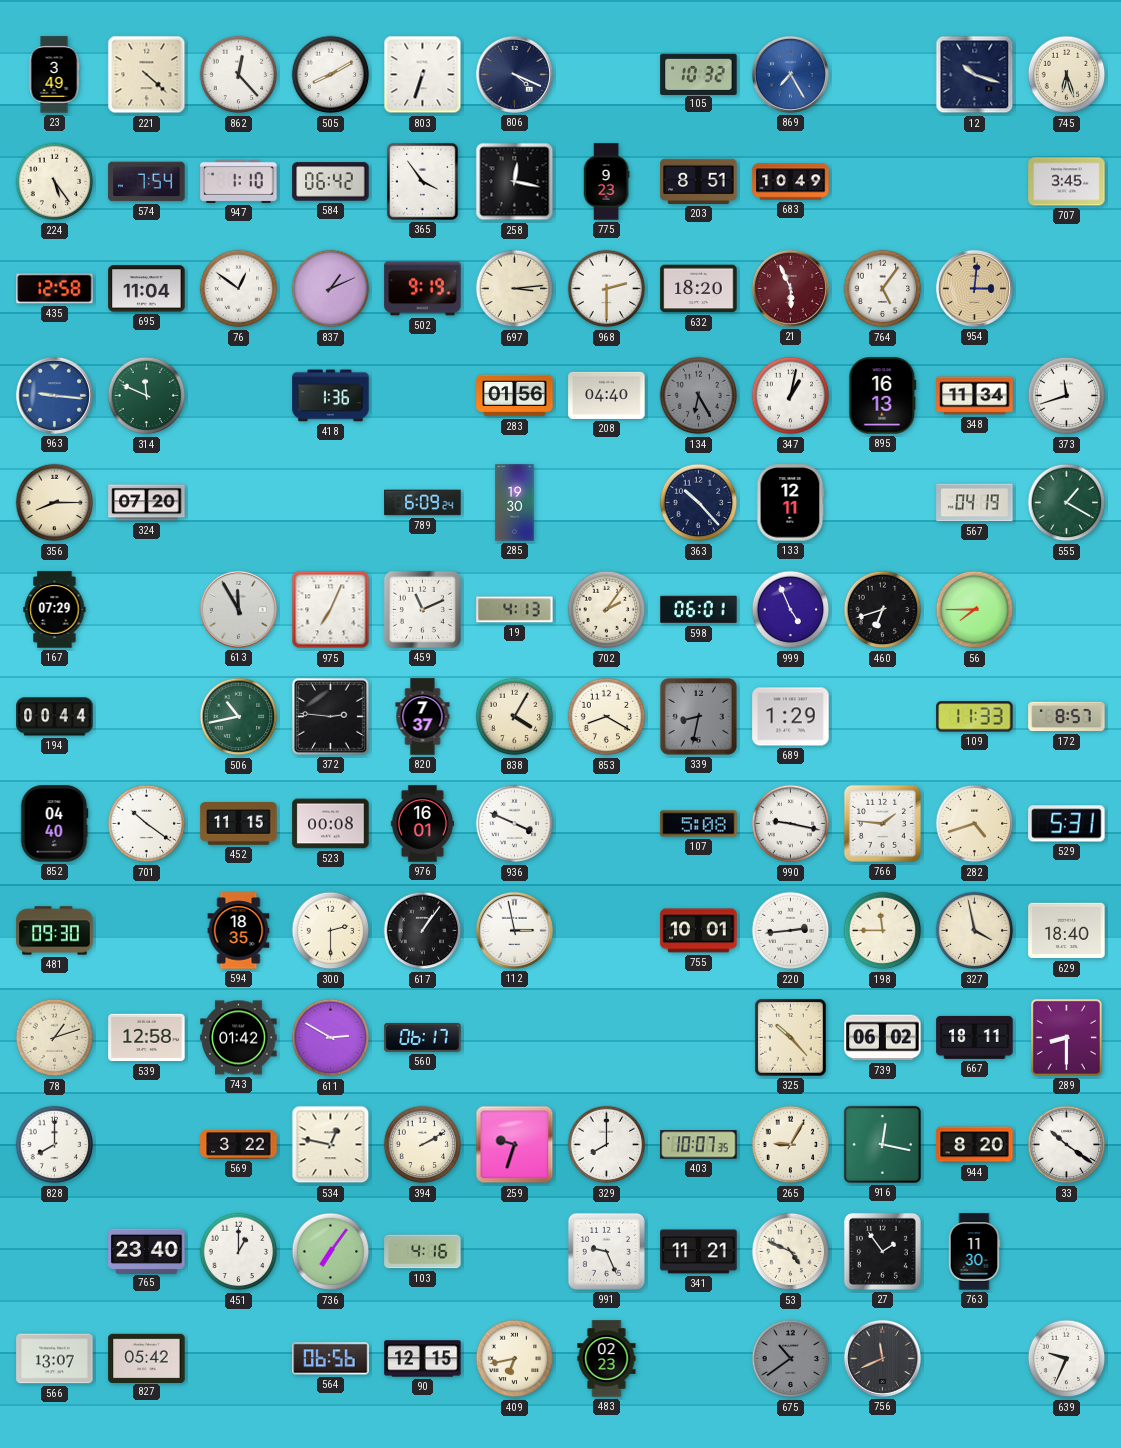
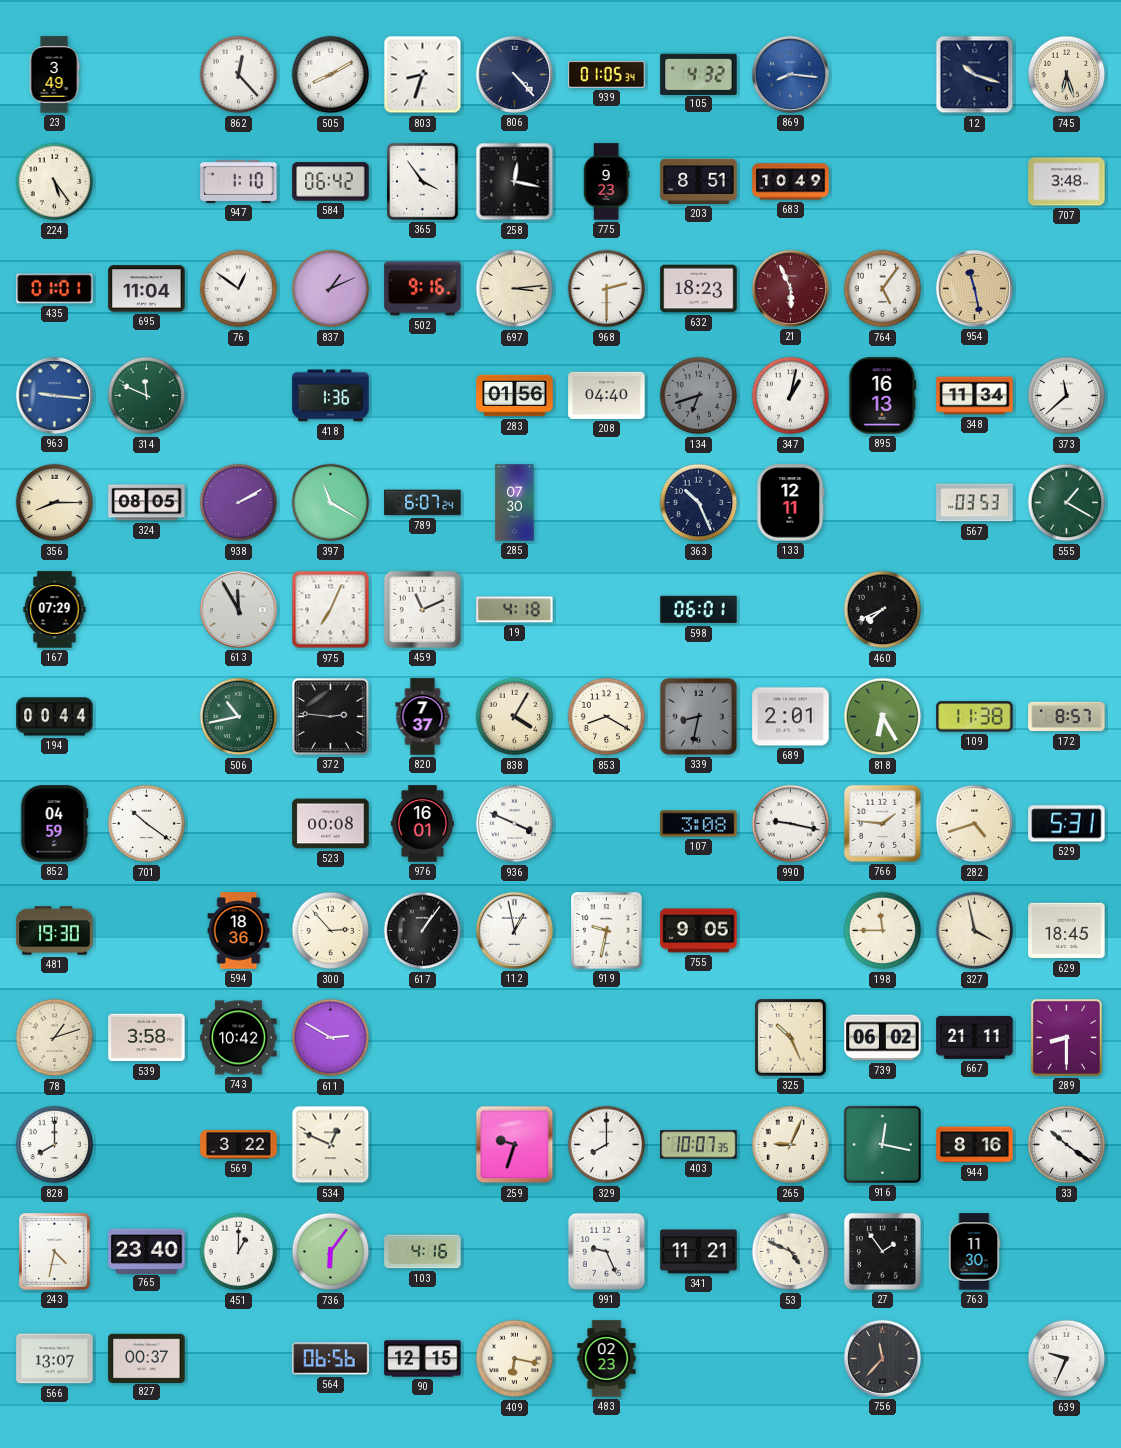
221: 4:22 -> none (147, 75)
803: 6:33 -> 8:33 (423, 75)
806: 4:19 -> 4:23 (514, 74)
939: none -> 01:05 (607, 75)
105: 10:32 -> 4:32 (699, 74)
869: 7:25 -> 8:16 (790, 74)
574: 7:54 -> none (147, 182)
707: 3:45 -> 3:48 (1067, 182)
435: 12:58 -> 01:01 (55, 289)
502: 9:19 -> 9:16 (423, 289)
632: 18:20 -> 18:23 (699, 289)
954: 3:01 -> 11:28 (974, 288)
134: 6:25 -> 6:42 (699, 396)
373: 11:42 -> 11:38 (1067, 396)
324: 07:20 -> 08:05 (147, 503)
938: none -> 2:10 (239, 503)
397: none -> 11:20 (331, 503)
789: 6:09 -> 6:07 (423, 503)
285: 19:30 -> 07:30 (515, 503)
363: 10:23 -> 10:26 (699, 503)
567: 04:19 -> 03:53 (975, 503)
19: 4:13 -> 4:18 (515, 610)
702: 2:06 -> none (607, 610)
999: 4:56 -> none (791, 610)
460: 6:42 -> 7:41 (883, 610)
56: 7:45 -> none (975, 610)
689: 1:29 -> 2:01 (791, 717)
818: none -> 6:25 (883, 717)
109: 11:33 -> 11:38 (975, 717)
852: 04:40 -> 04:59 (54, 824)
452: 11:15 -> none (239, 824)
107: 5:08 -> 3:08 (699, 824)
481: 09:30 -> 19:30 (55, 931)
594: 18:35 -> 18:36 (239, 931)
300: 2:30 -> 2:53 (331, 931)
112: 2:58 -> 12:58 (514, 930)
919: none -> 9:32 (607, 931)
755: 10:01 -> 9:05 (699, 931)
220: 2:44 -> none (791, 931)
629: 18:40 -> 18:45 (1067, 931)
539: 12:58 -> 3:58 (147, 1038)
743: 01:42 -> 10:42 (239, 1038)
560: 06:17 -> none (423, 1038)
325: 10:23 -> 10:26 (791, 1038)
667: 18:11 -> 21:11 (975, 1037)
534: 12:47 -> 12:49 (331, 1145)
394: 2:10 -> none (423, 1145)
265: 9:05 -> 9:04 (791, 1145)
944: 8:20 -> 8:16 (975, 1145)
243: none -> 4:32 (55, 1252)
736: 7:06 -> 6:06 (331, 1252)
827: 05:42 -> 00:37 (147, 1358)
409: 6:43 -> 6:17 (515, 1359)
675: 10:39 -> none (791, 1359)
756: 11:41 -> 11:37 (882, 1358)
